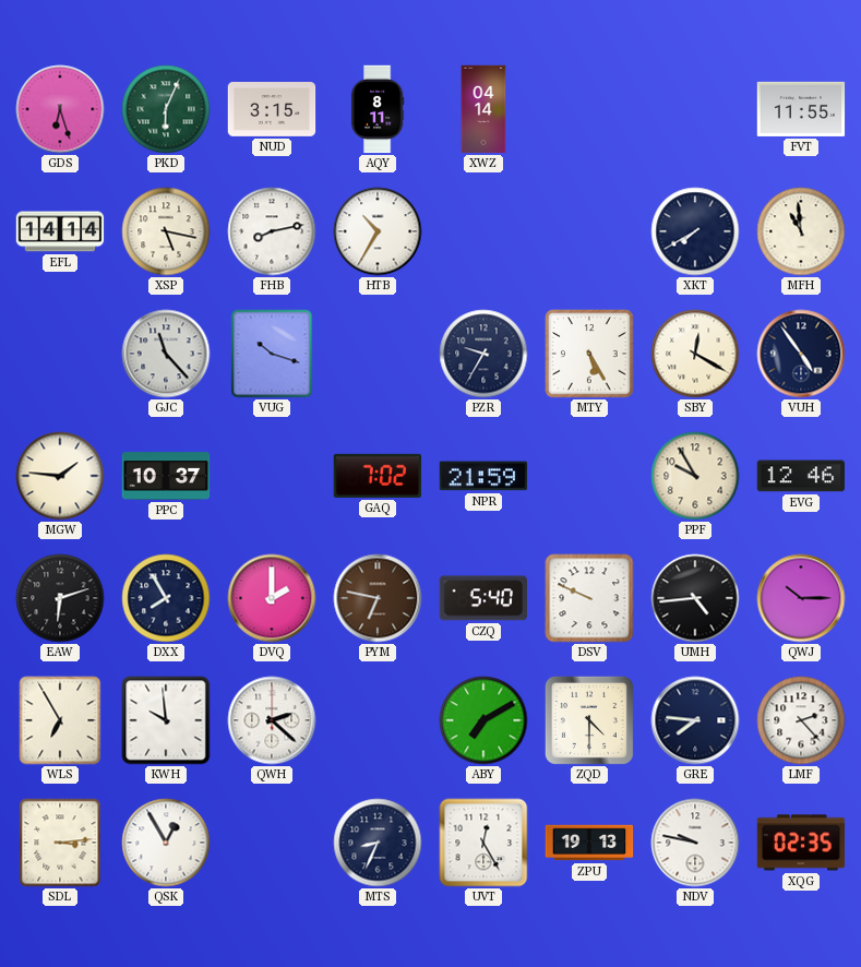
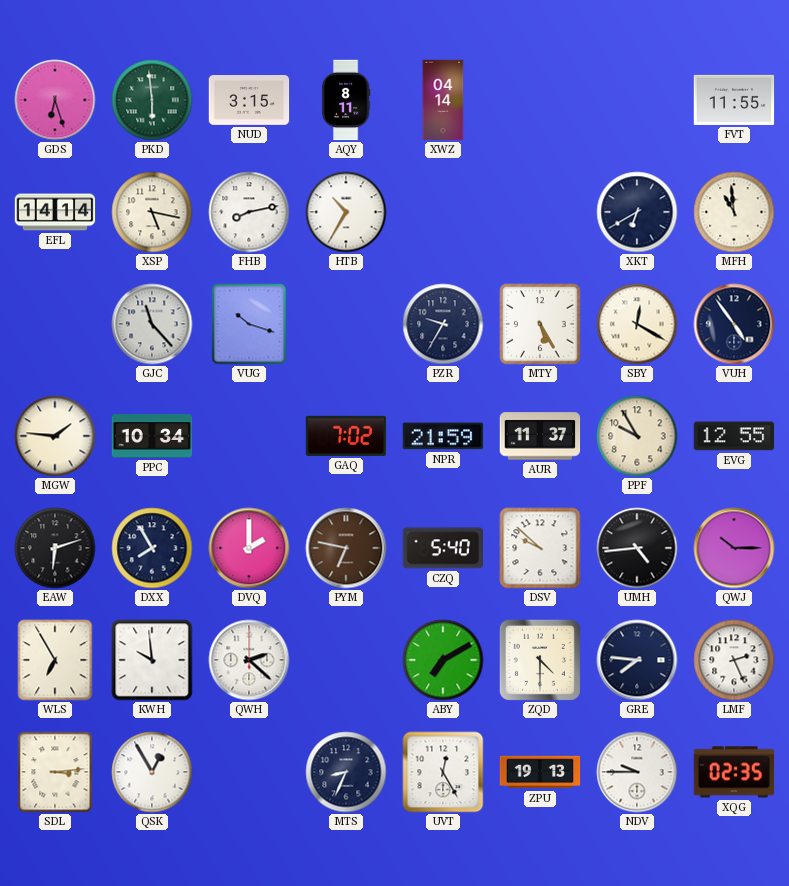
PKD: 6:04 -> 5:59 (152, 100)
XKT: 7:40 -> 6:40 (637, 212)
PPC: 10:37 -> 10:34 (152, 436)
AUR: none -> 11:37 (540, 436)
EVG: 12:46 -> 12:55 (734, 436)
DSV: 9:49 -> 9:52 (540, 548)
LMF: 2:23 -> 2:26 (734, 660)
NDV: 9:47 -> 9:45 (637, 772)
